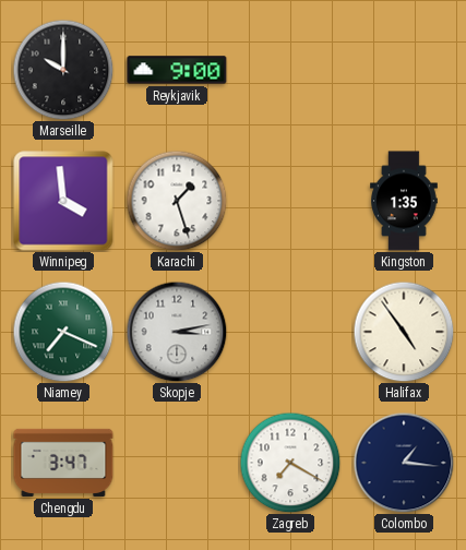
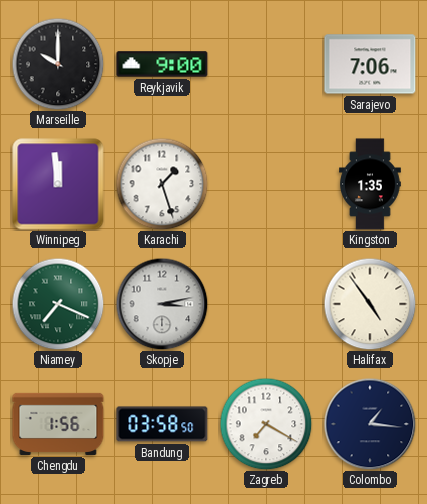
Sarajevo: none -> 7:06 (370, 64)
Winnipeg: 3:59 -> 11:59 (58, 184)
Chengdu: 3:47 -> 1:56 (58, 424)
Bandung: none -> 03:58 (162, 424)
